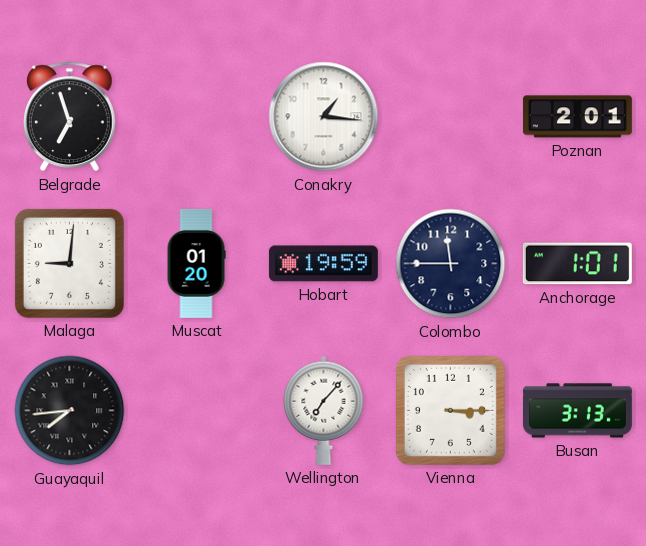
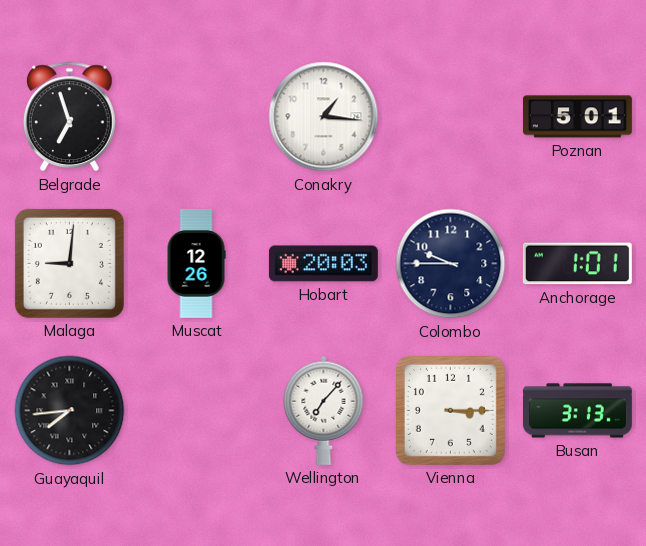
Poznan: 2:01 -> 5:01 (577, 117)
Muscat: 01:20 -> 12:26 (196, 263)
Hobart: 19:59 -> 20:03 (323, 264)
Colombo: 11:45 -> 9:45 (451, 264)
